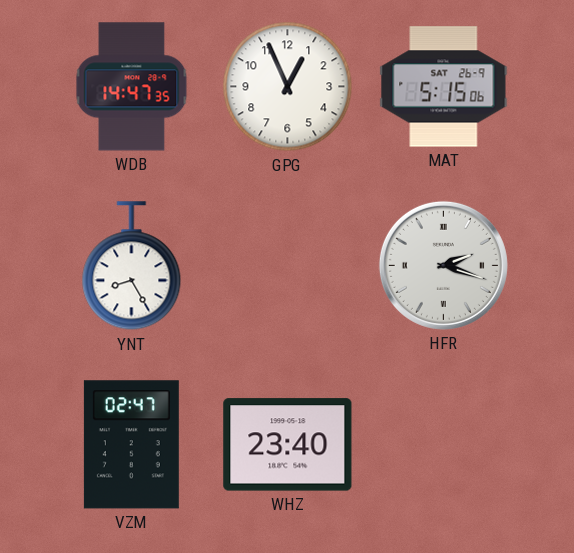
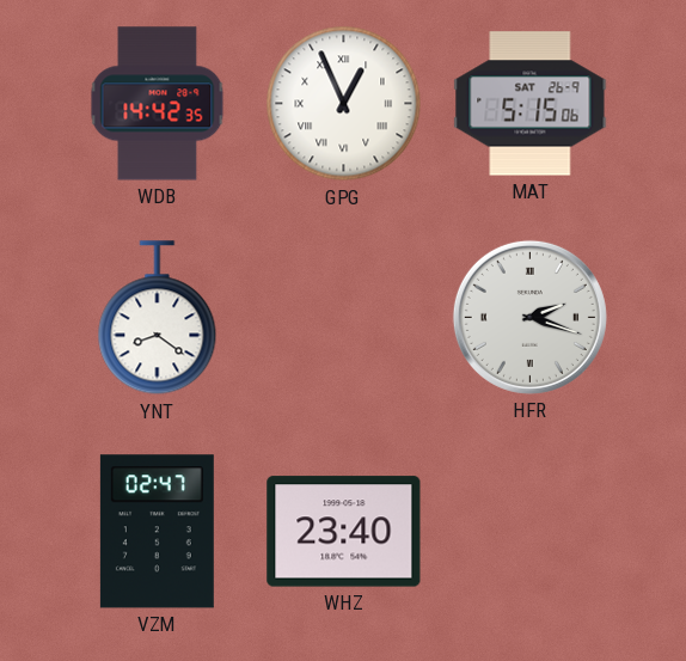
WDB: 14:47 -> 14:42 (158, 104)
GPG numerals: Arabic -> Roman (344, 104)
YNT: 8:25 -> 8:21 (158, 318)
